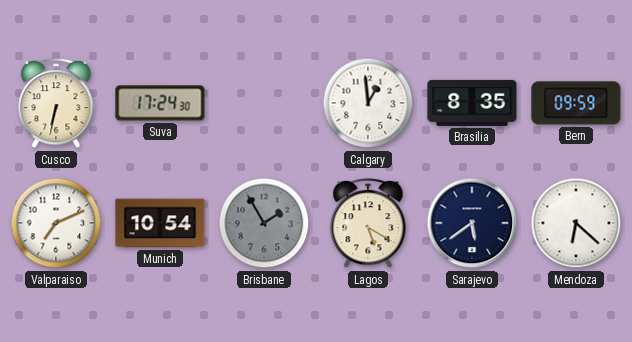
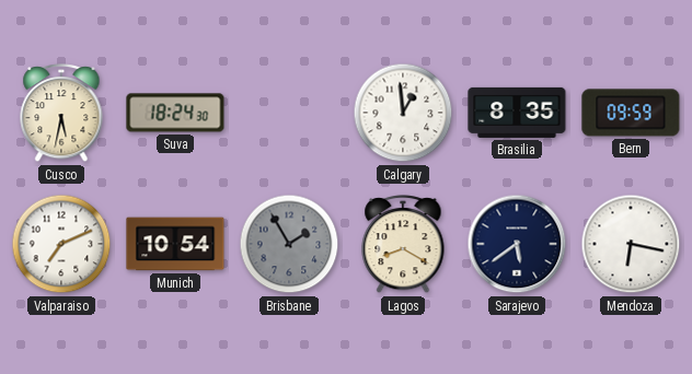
Cusco: 6:32 -> 5:32 (61, 114)
Suva: 17:24 -> 18:24 (175, 113)
Lagos: 5:20 -> 8:20 (403, 245)
Mendoza: 6:22 -> 6:17 (631, 244)
